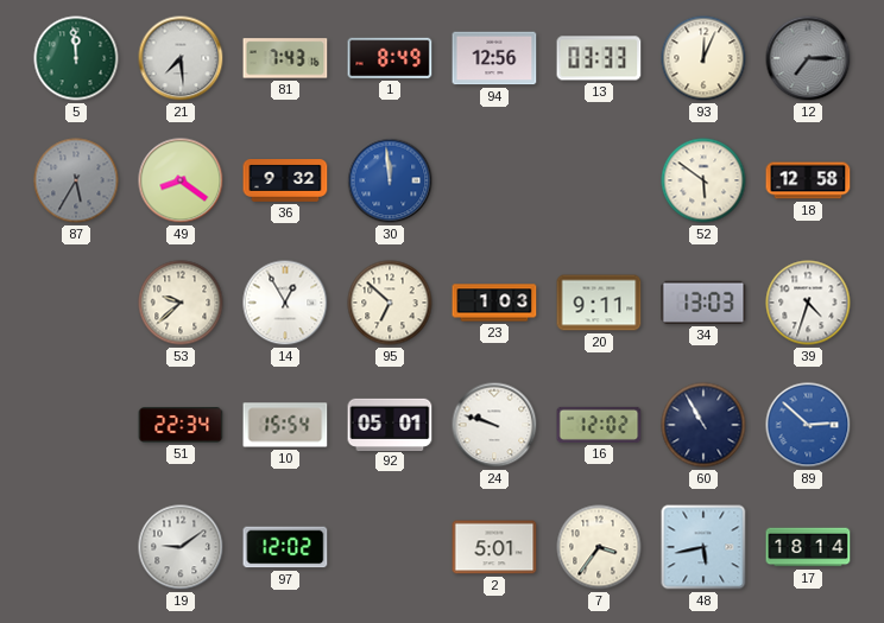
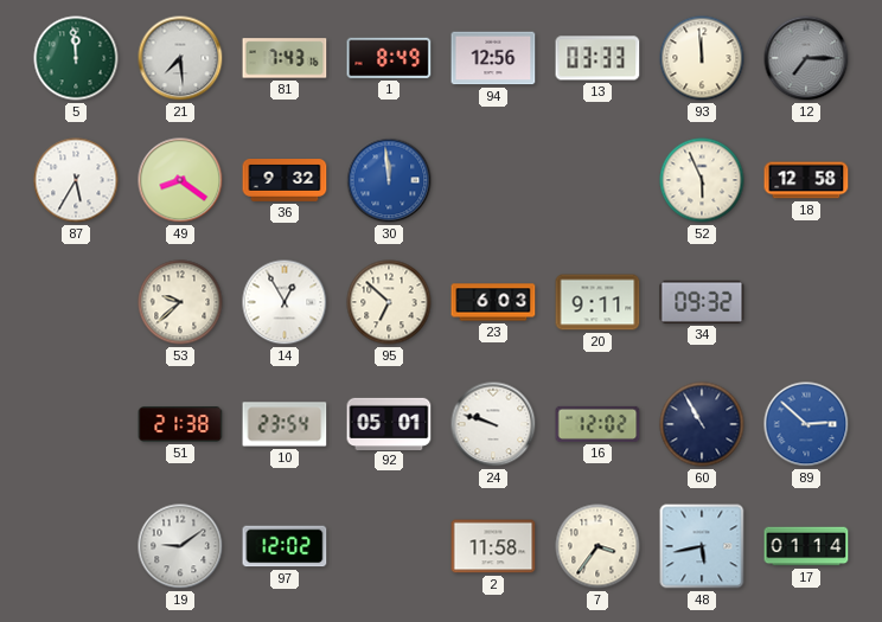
93: 12:04 -> 11:59 (702, 58)
87 dial: grey -> white (76, 180)
52: 5:51 -> 5:56 (702, 180)
23: 1:03 -> 6:03 (493, 302)
34: 13:03 -> 09:32 (702, 302)
39: 4:33 -> none (808, 303)
51: 22:34 -> 21:38 (180, 424)
10: 15:54 -> 23:54 (285, 424)
2: 5:01 -> 11:58 (493, 546)
17: 18:14 -> 01:14 (806, 546)
